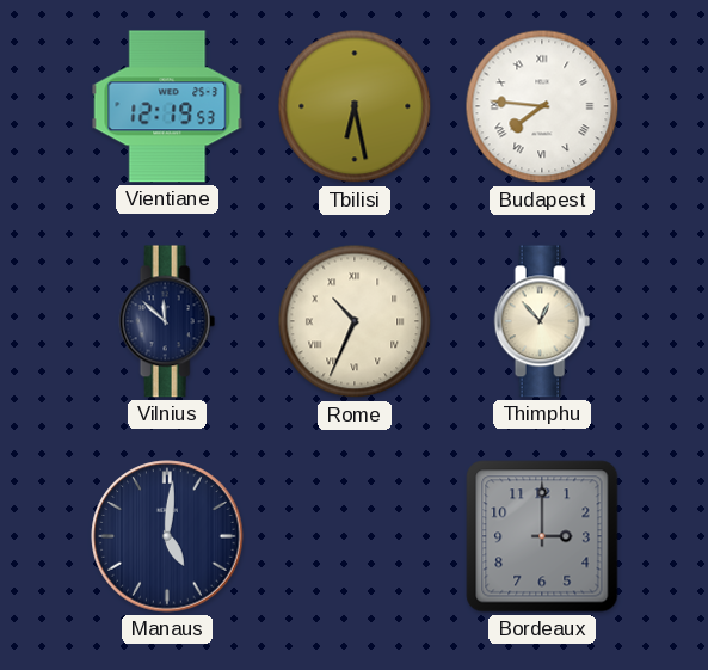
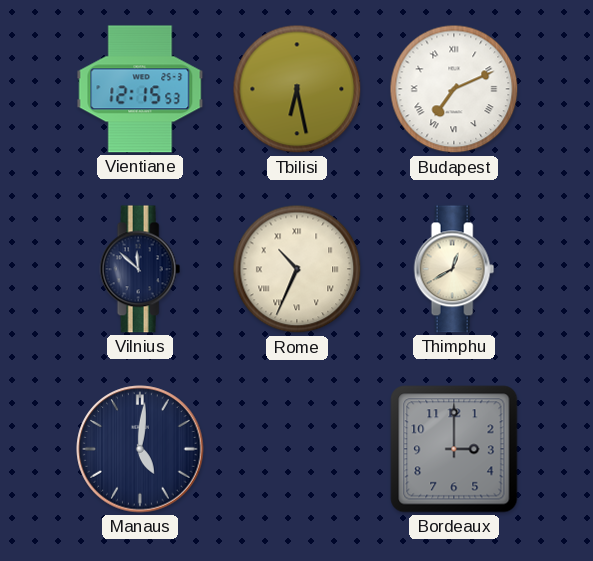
Vientiane: 12:19 -> 12:15 (140, 89)
Budapest: 7:46 -> 7:11 (454, 89)
Thimphu: 12:53 -> 12:40 (454, 269)
